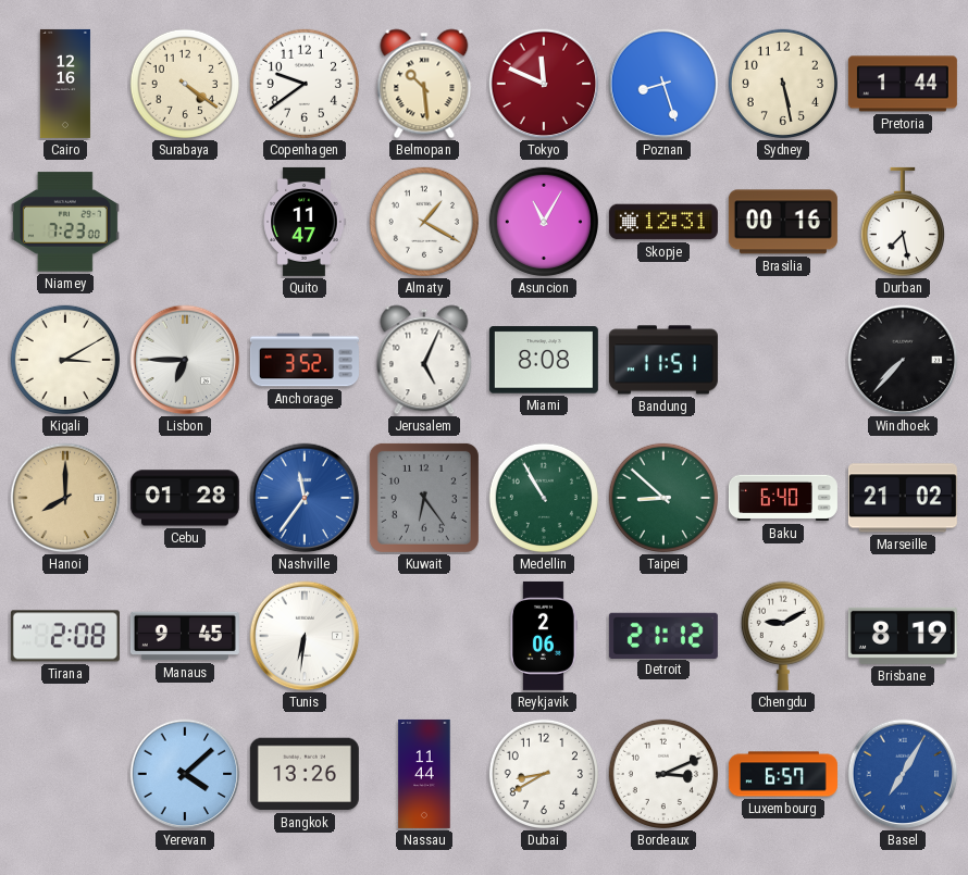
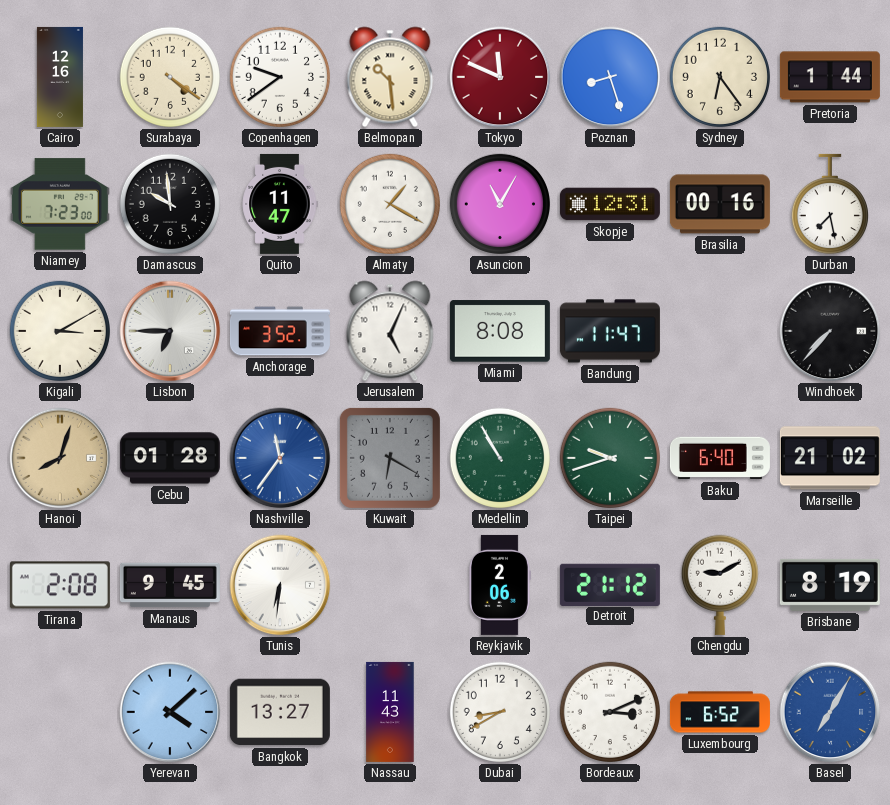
Sydney: 5:28 -> 6:24 (720, 77)
Damascus: none -> 9:59 (170, 204)
Bandung: 11:51 -> 11:47 (610, 331)
Hanoi: 8:00 -> 8:03 (60, 458)
Kuwait: 6:24 -> 6:20 (390, 458)
Taipei: 8:52 -> 9:42 (610, 458)
Bangkok: 13:26 -> 13:27 (280, 712)
Nassau: 11:44 -> 11:43 (390, 712)
Luxembourg: 6:57 -> 6:52 (720, 712)
